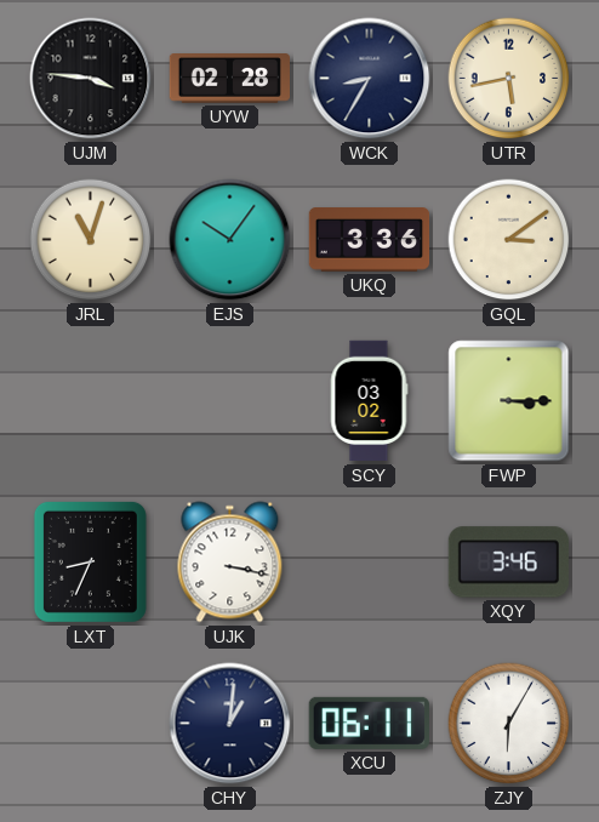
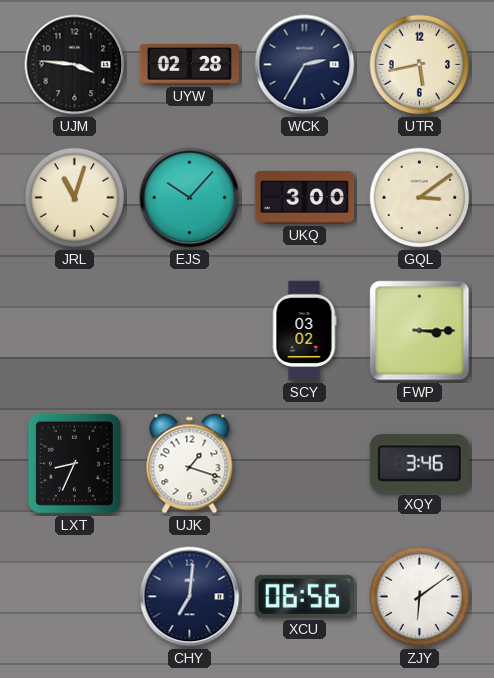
WCK: 8:35 -> 2:35 (305, 65)
EJS: 10:06 -> 10:07 (190, 198)
UKQ: 3:36 -> 3:00 (305, 198)
UJK: 3:17 -> 1:18 (190, 464)
CHY: 1:01 -> 7:01 (190, 597)
XCU: 06:11 -> 06:56 (304, 596)
ZJY: 6:05 -> 6:09 (420, 597)
